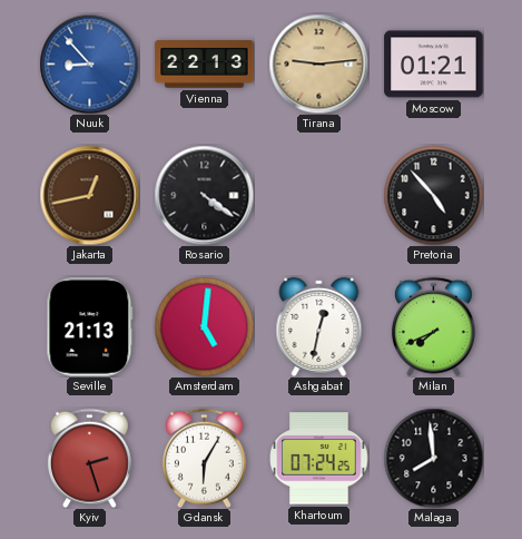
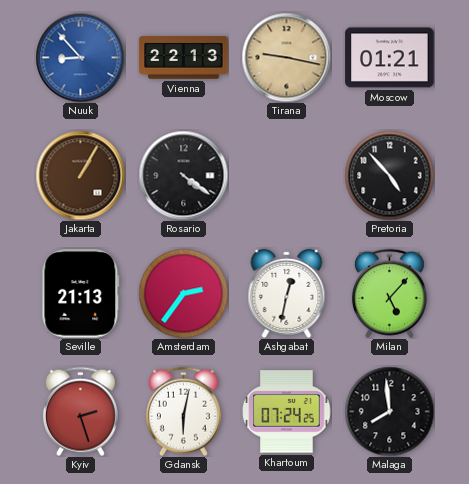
Tirana: 9:14 -> 9:17 (286, 57)
Jakarta: 12:43 -> 1:05 (80, 175)
Amsterdam: 5:01 -> 2:36 (183, 293)
Milan: 7:41 -> 5:07 (389, 293)
Gdansk: 6:05 -> 6:02 (183, 411)
